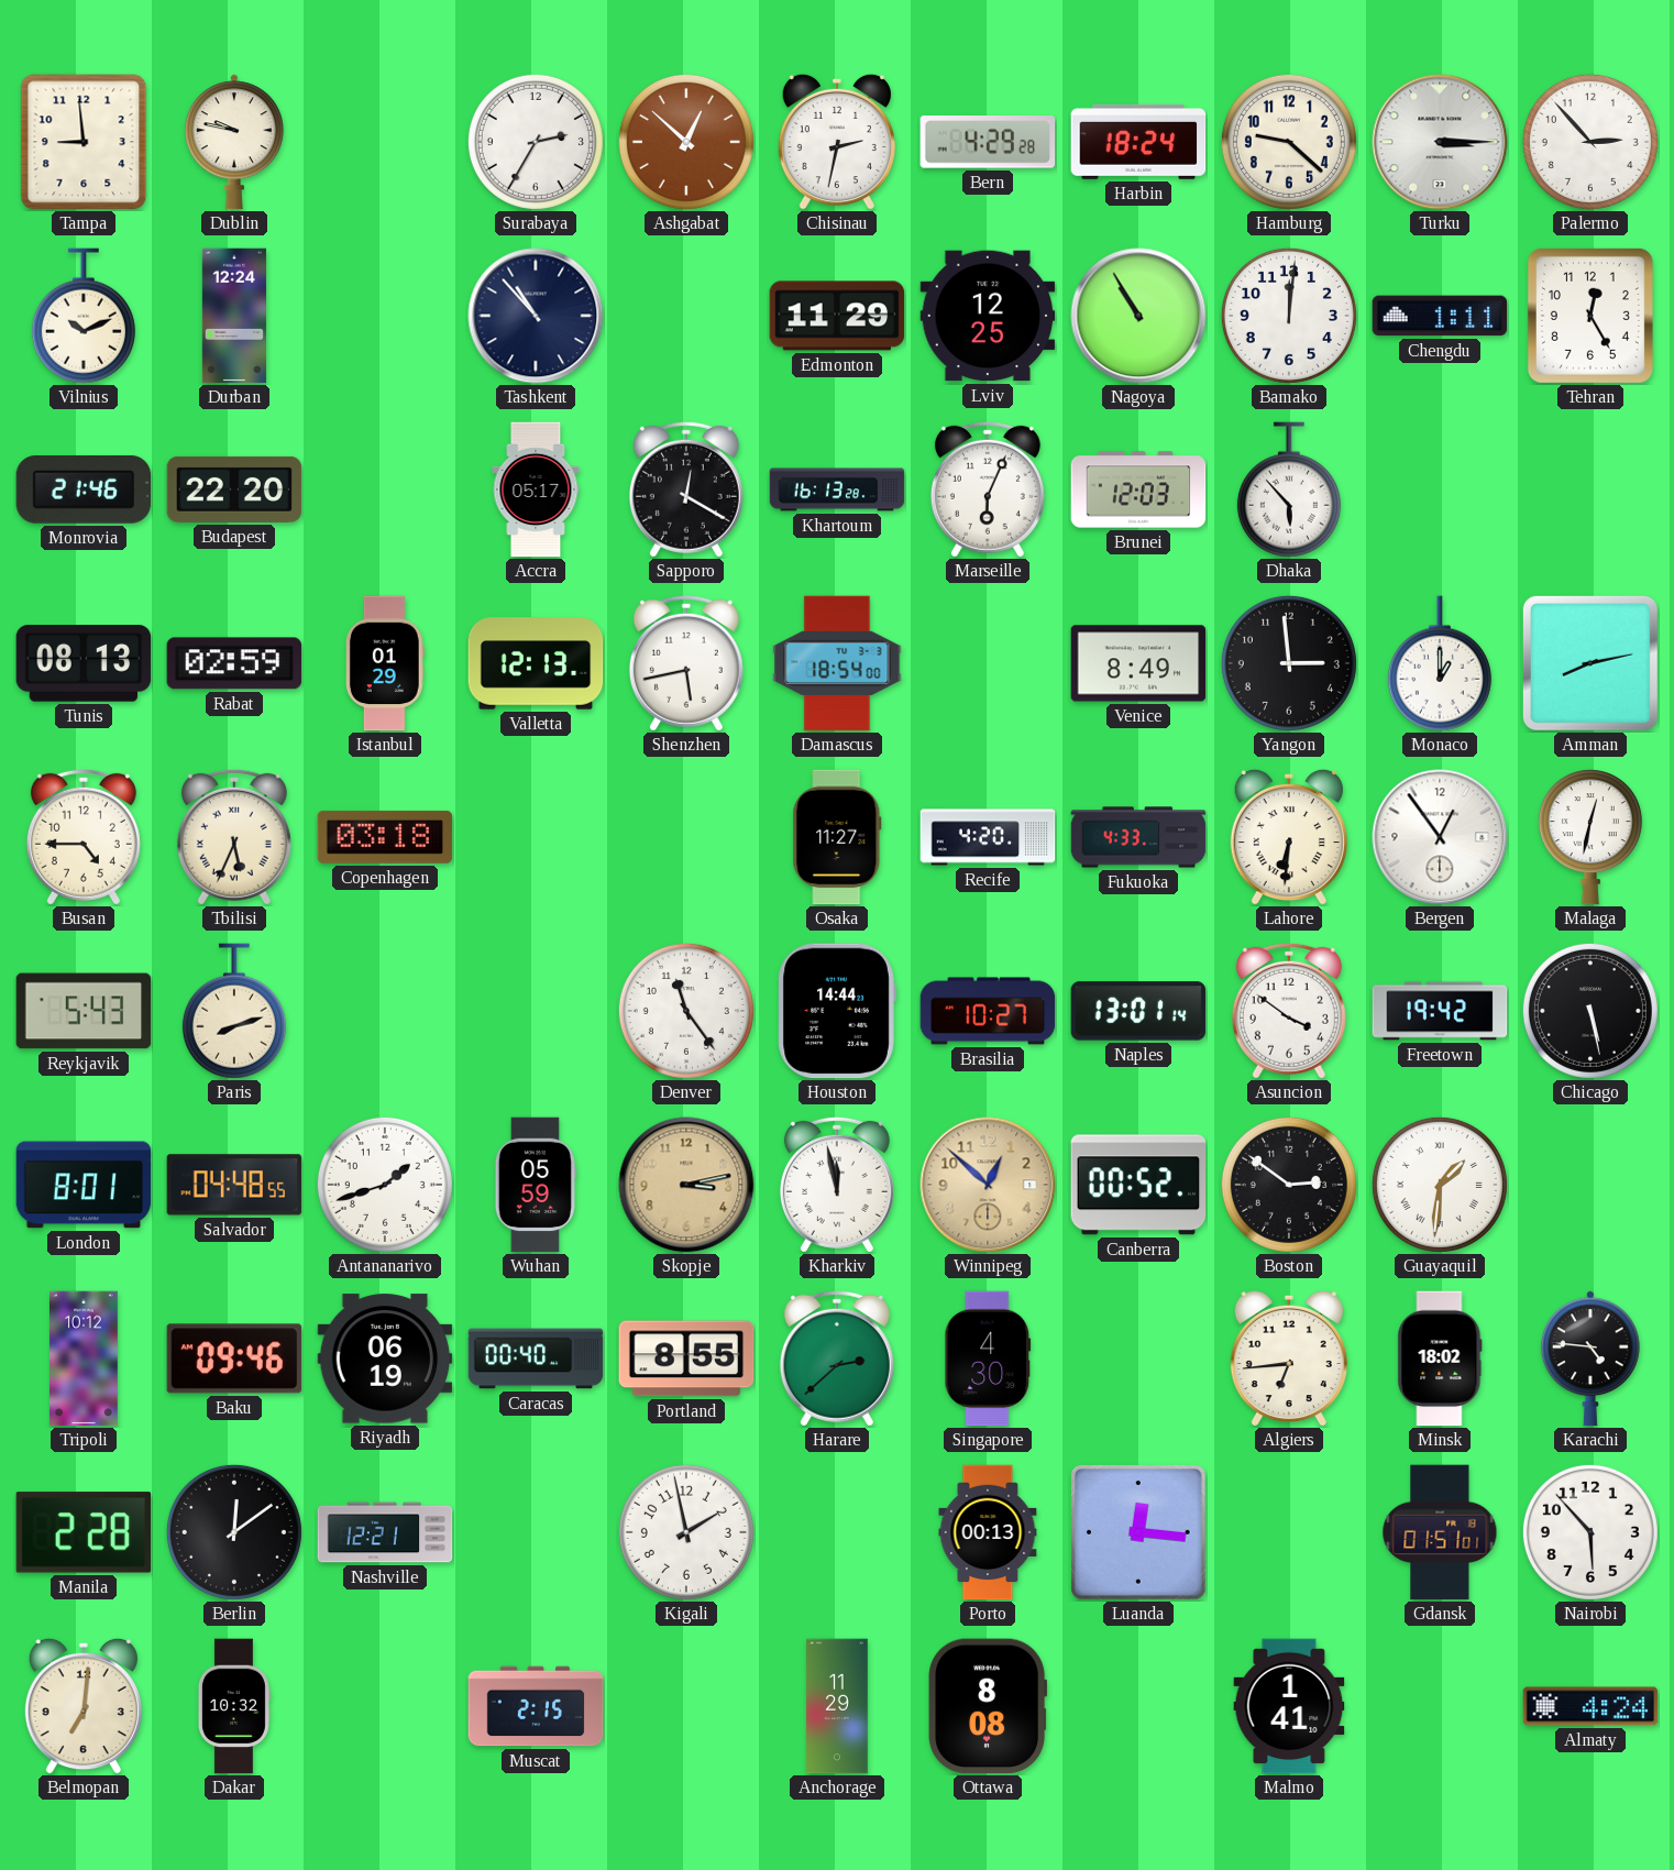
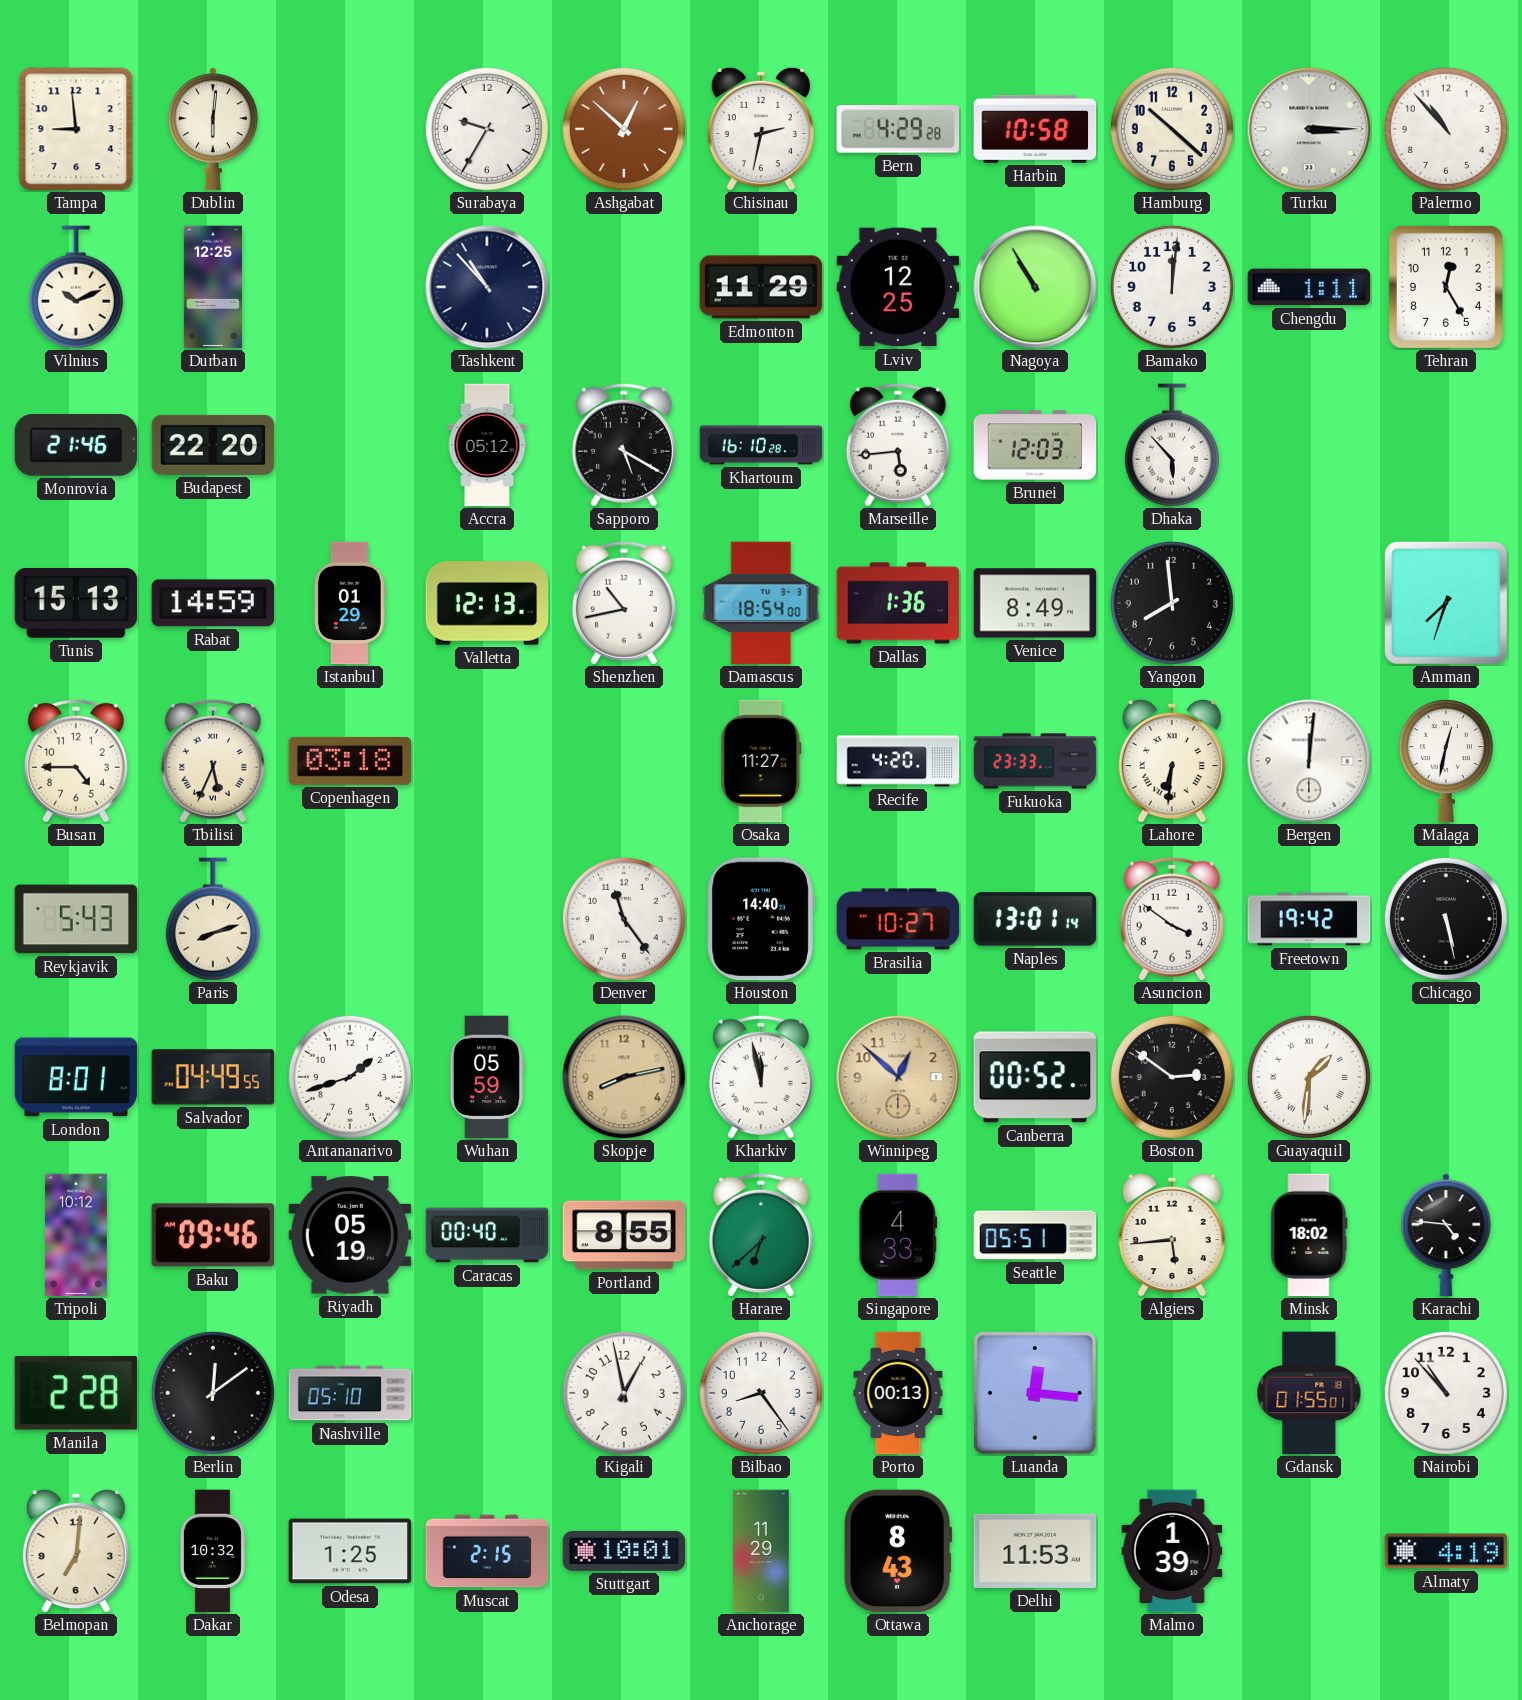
Dublin: 9:47 -> 6:01 (213, 129)
Surabaya: 2:35 -> 9:35 (487, 129)
Harbin: 18:24 -> 10:58 (1035, 129)
Hamburg: 9:22 -> 10:22 (1172, 129)
Palermo: 2:53 -> 10:53 (1446, 129)
Durban: 12:24 -> 12:25 (213, 287)
Accra: 05:17 -> 05:12 (487, 445)
Sapporo: 12:20 -> 5:20 (624, 445)
Khartoum: 16:13 -> 16:10 (761, 445)
Marseille: 6:04 -> 5:44 (898, 445)
Tunis: 08:13 -> 15:13 (76, 604)
Rabat: 02:59 -> 14:59 (213, 603)
Shenzhen: 5:43 -> 10:43 (624, 603)
Dallas: none -> 1:36 (898, 603)
Yangon: 2:59 -> 7:59 (1172, 603)
Monaco: 1:00 -> none (1440, 663)
Amman: 8:13 -> 7:33 (1446, 603)
Fukuoka: 4:33 -> 23:33 (1035, 761)
Bergen: 12:54 -> 12:01 (1309, 761)
Houston: 14:44 -> 14:40 (761, 919)
Salvador: 04:48 -> 04:49 (213, 1077)
Skopje: 3:13 -> 8:13 (624, 1077)
Riyadh: 06:19 -> 05:19 (350, 1235)
Harare: 2:38 -> 6:38 (761, 1235)
Singapore: 4:30 -> 4:33 (898, 1235)
Seattle: none -> 05:51 (1035, 1235)
Algiers: 6:44 -> 5:44 (1172, 1235)
Nashville: 12:21 -> 05:10 (350, 1393)
Kigali: 1:58 -> 12:58 (624, 1393)
Bilbao: none -> 8:24 (761, 1393)
Gdansk: 01:51 -> 01:55 (1309, 1393)
Nairobi: 5:53 -> 10:53 (1446, 1393)
Odesa: none -> 1:25 (350, 1551)
Stuttgart: none -> 10:01 (624, 1551)
Ottawa: 8:08 -> 8:43 (898, 1551)
Delhi: none -> 11:53 (1035, 1551)
Malmo: 1:41 -> 1:39 (1172, 1551)
Almaty: 4:24 -> 4:19 (1446, 1551)
